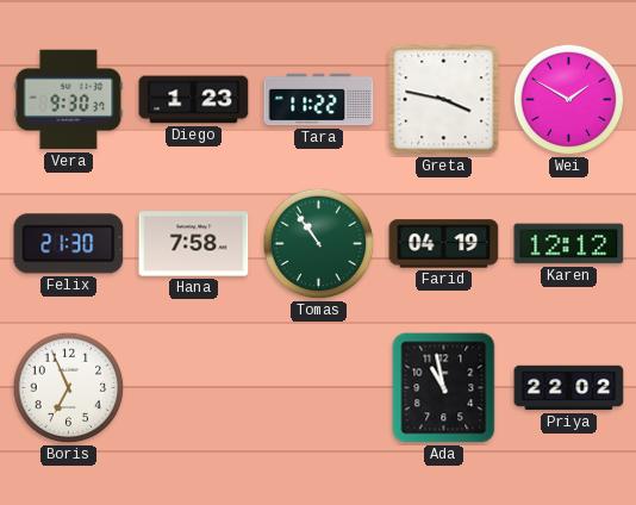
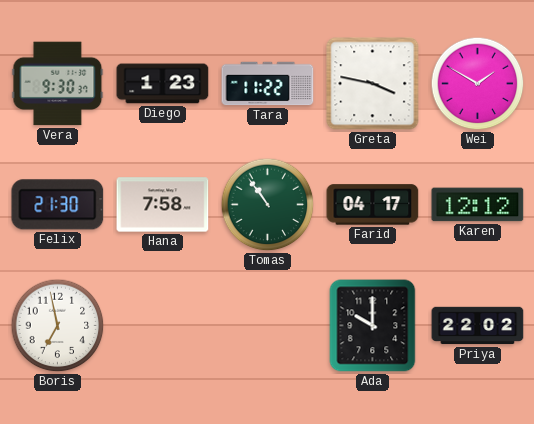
Farid: 04:19 -> 04:17 (373, 205)
Boris: 6:56 -> 6:58 (58, 326)
Ada: 10:58 -> 10:00 (373, 326)
